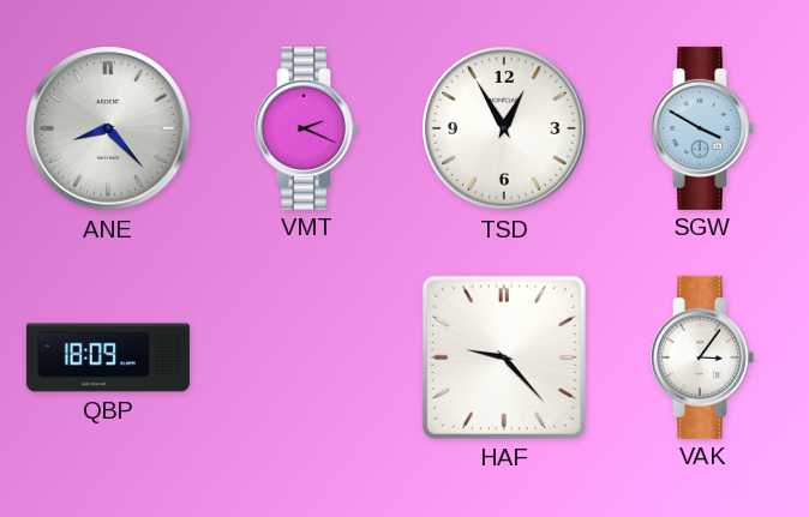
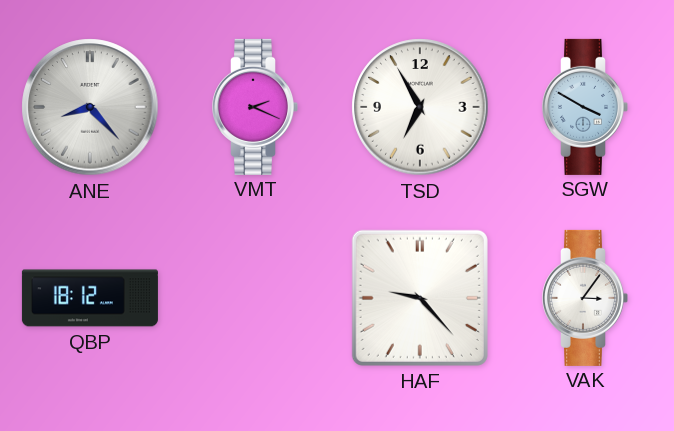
TSD: 12:55 -> 6:55 (420, 107)
QBP: 18:09 -> 18:12 (90, 298)
